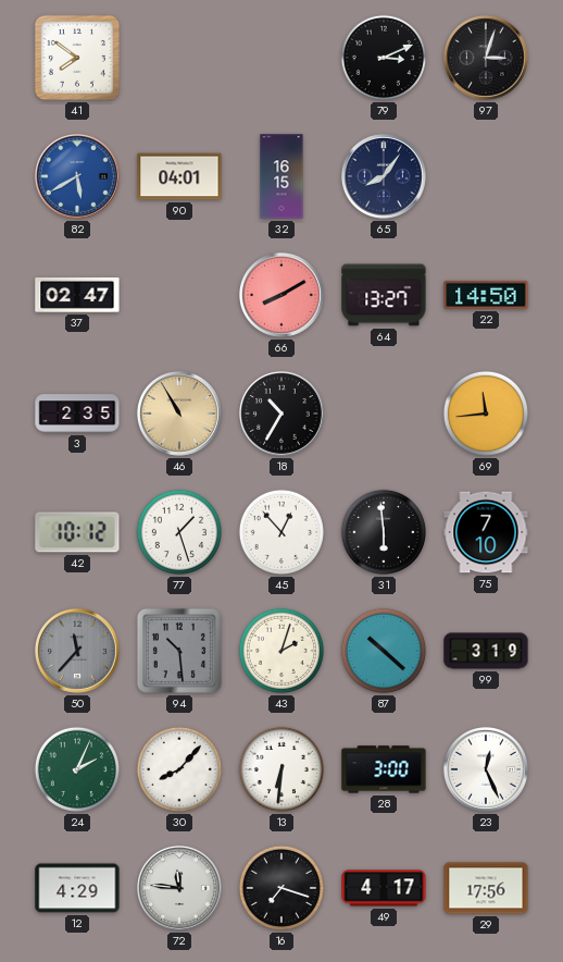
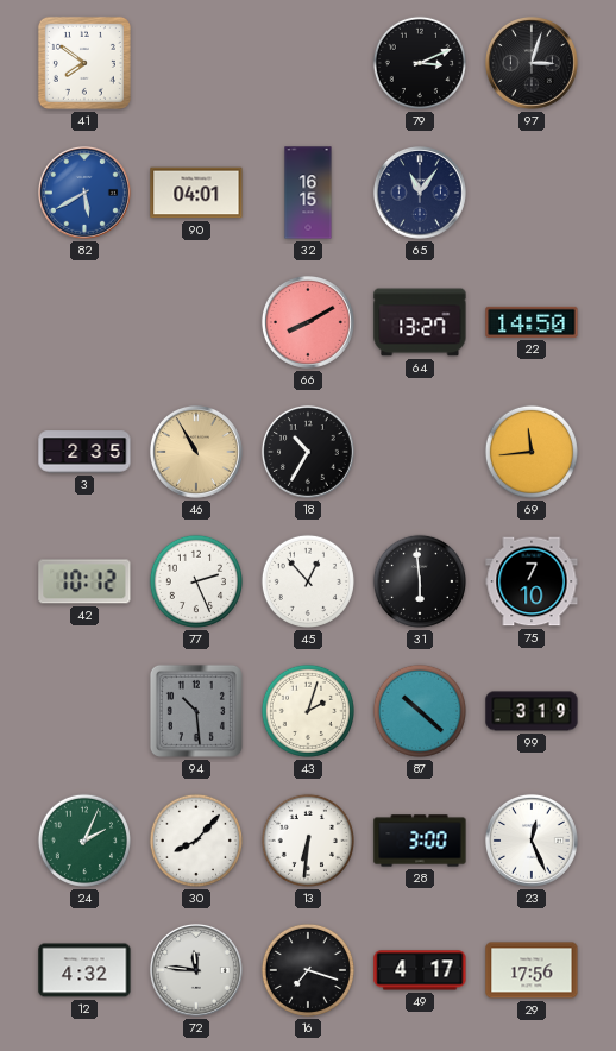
65: 8:06 -> 11:06 (420, 193)
37: 02:47 -> none (77, 295)
77: 1:27 -> 2:26 (196, 581)
50: 11:37 -> none (77, 651)
12: 4:29 -> 4:32 (84, 970)
